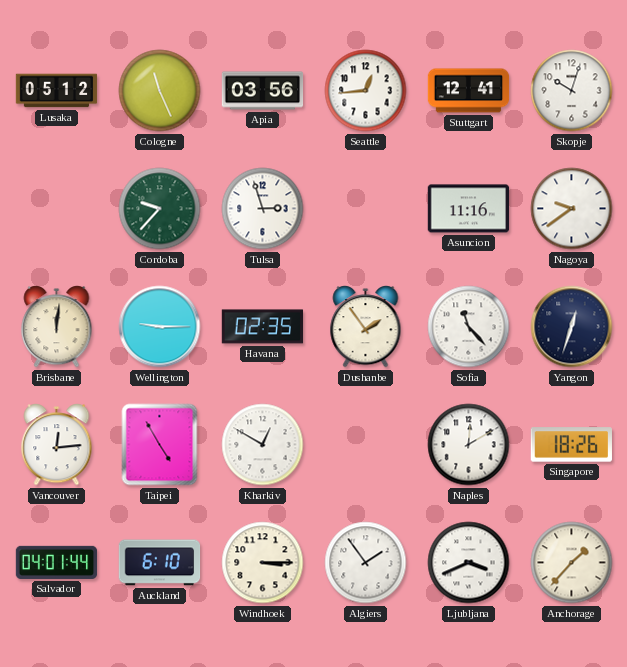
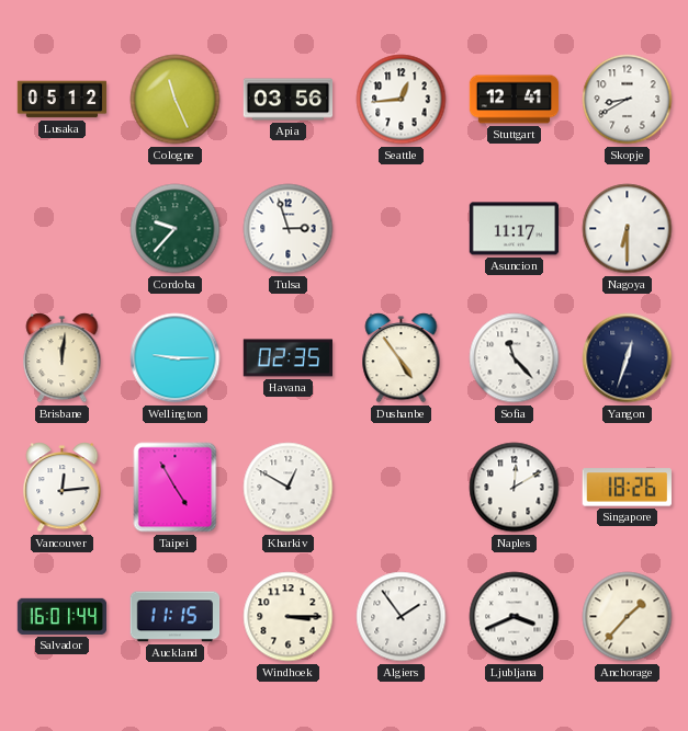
Skopje: 10:03 -> 8:40 (628, 100)
Asuncion: 11:16 -> 11:17 (515, 229)
Nagoya: 9:39 -> 6:30 (628, 229)
Dushanbe: 1:54 -> 4:54 (402, 358)
Salvador: 04:01 -> 16:01 (63, 616)
Auckland: 6:10 -> 11:15 (176, 617)
